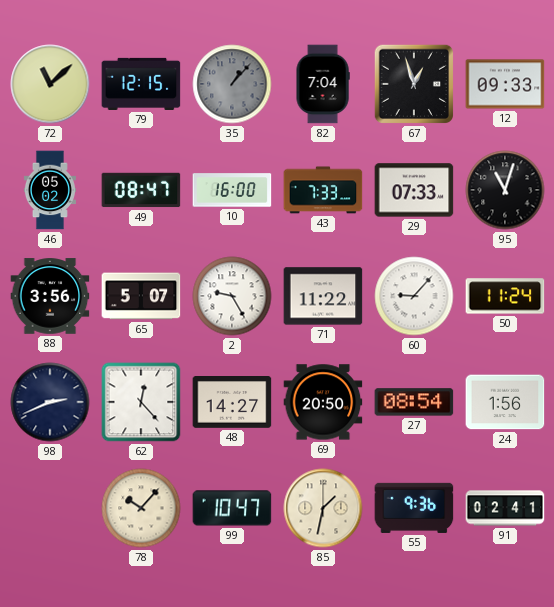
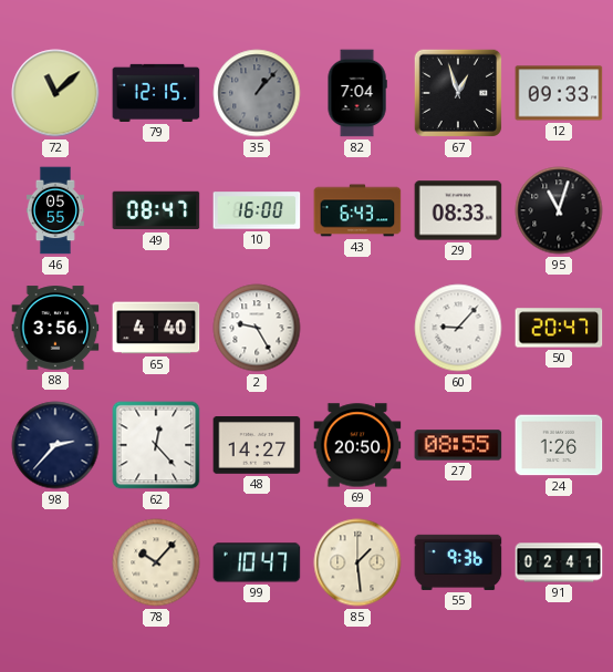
46: 05:02 -> 05:55 (55, 210)
43: 7:33 -> 6:43 (357, 210)
29: 07:33 -> 08:33 (458, 210)
65: 5:07 -> 4:40 (156, 328)
71: 11:22 -> none (323, 296)
50: 11:24 -> 20:47 (559, 328)
98: 2:41 -> 2:37 (55, 445)
27: 08:54 -> 08:55 (458, 445)
24: 1:56 -> 1:26 (559, 445)
85: 1:32 -> 1:29 (357, 562)
